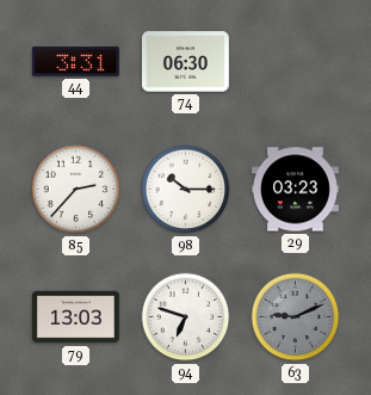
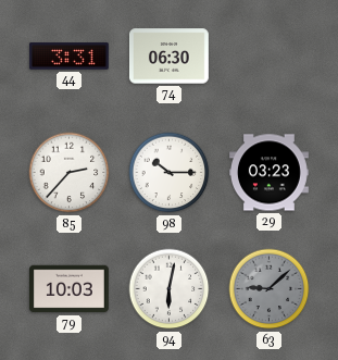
79: 13:03 -> 10:03 (68, 289)
94: 6:48 -> 6:02 (170, 289)
63: 9:11 -> 9:08 (270, 289)
